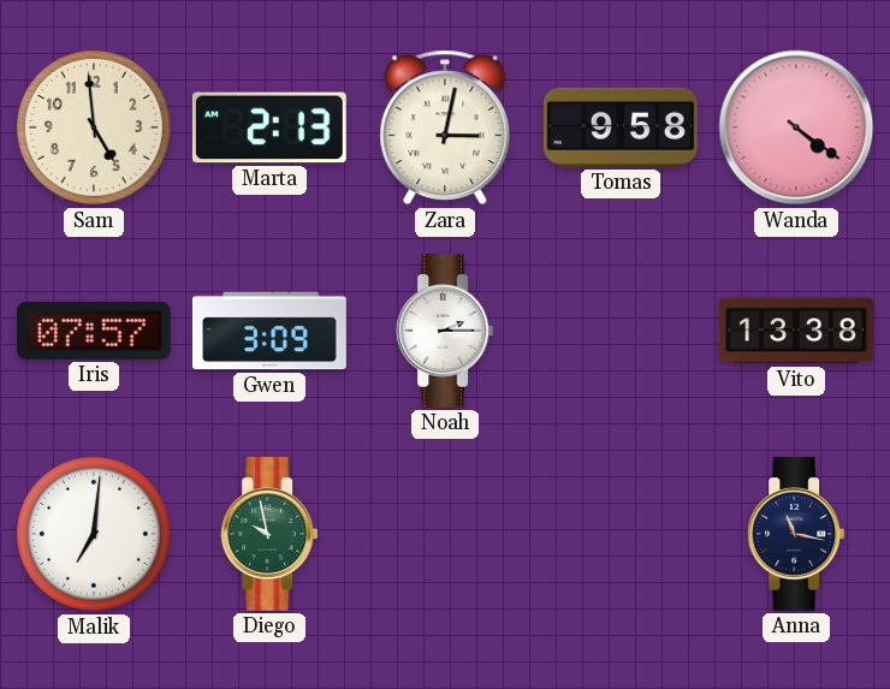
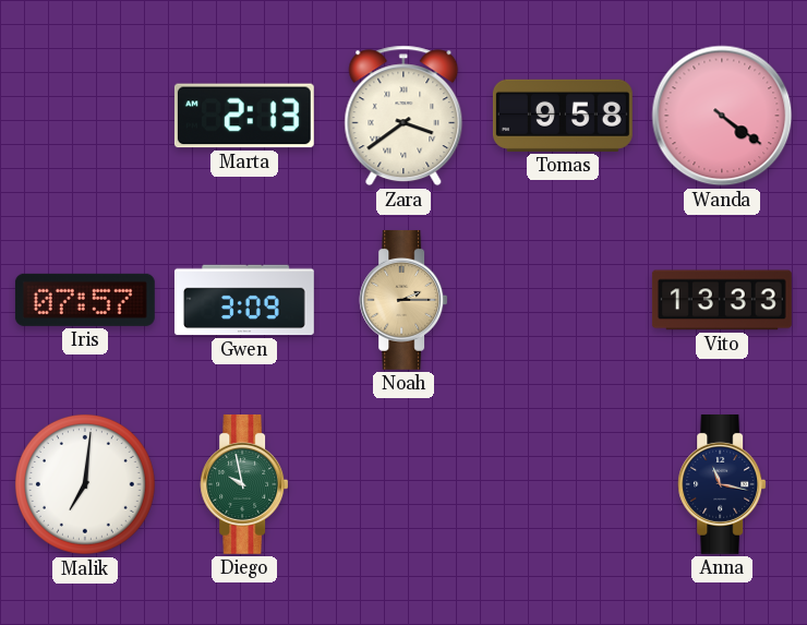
Sam: 4:59 -> none (94, 127)
Zara: 3:02 -> 3:39 (403, 116)
Noah dial: white -> champagne (403, 300)
Vito: 13:38 -> 13:33 (722, 300)
